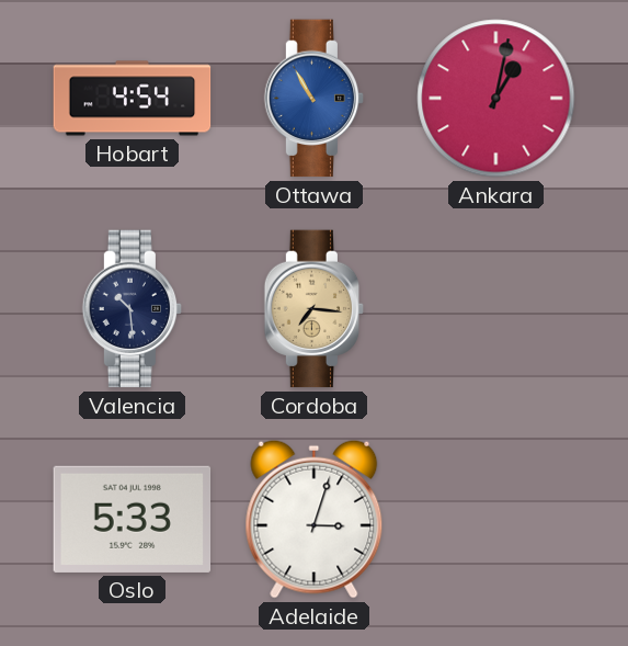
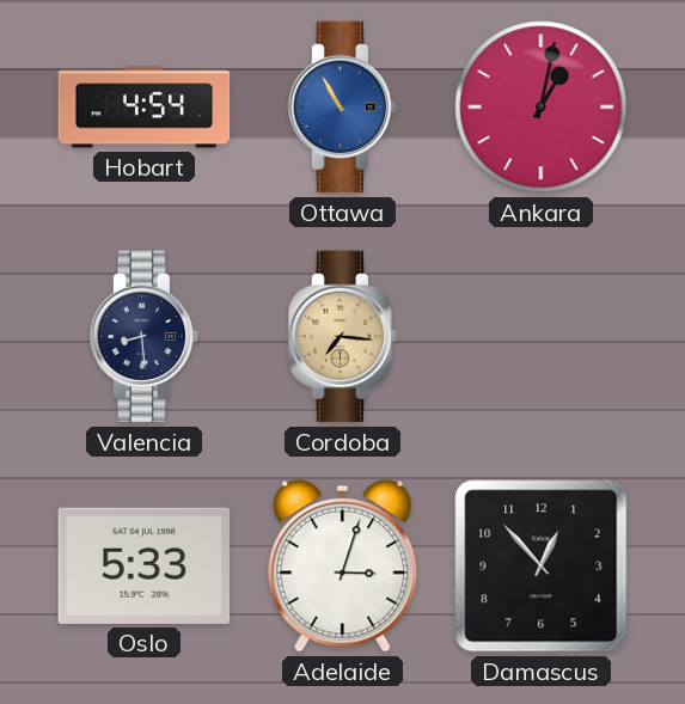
Valencia: 10:29 -> 8:29 (145, 337)
Damascus: none -> 12:53 (542, 567)
